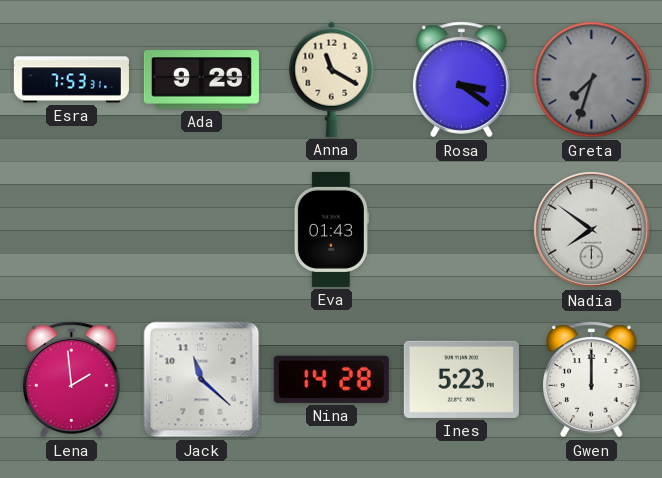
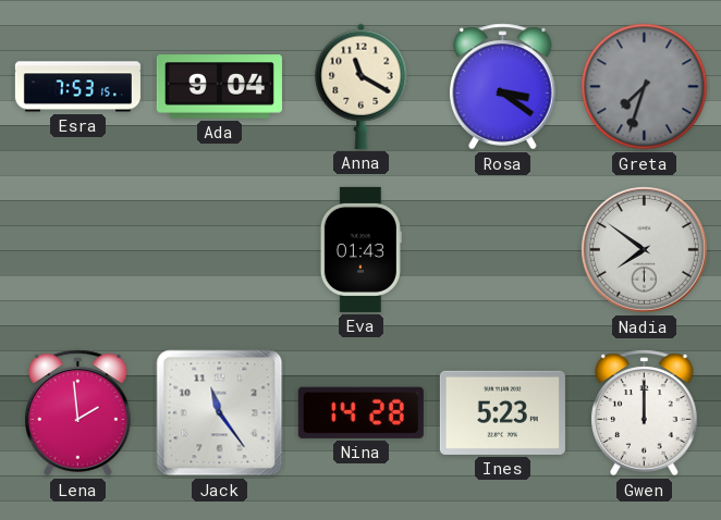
Esra: 7:53:31 -> 7:53:15 (77, 87)
Ada: 9:29 -> 9:04 (219, 87)
Jack: 11:22 -> 11:24 (220, 413)
